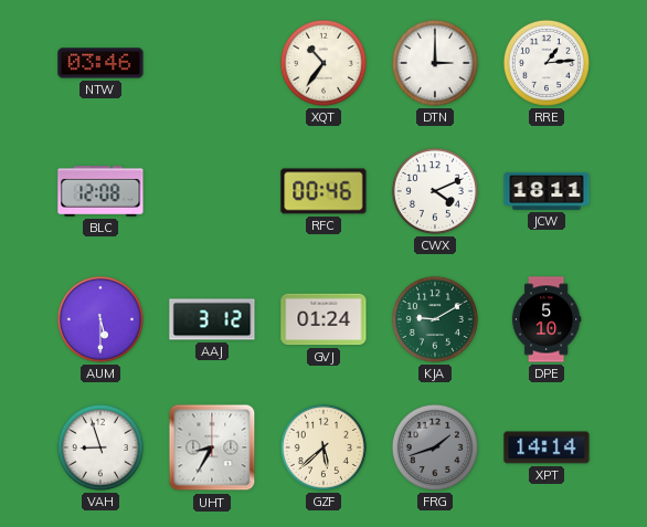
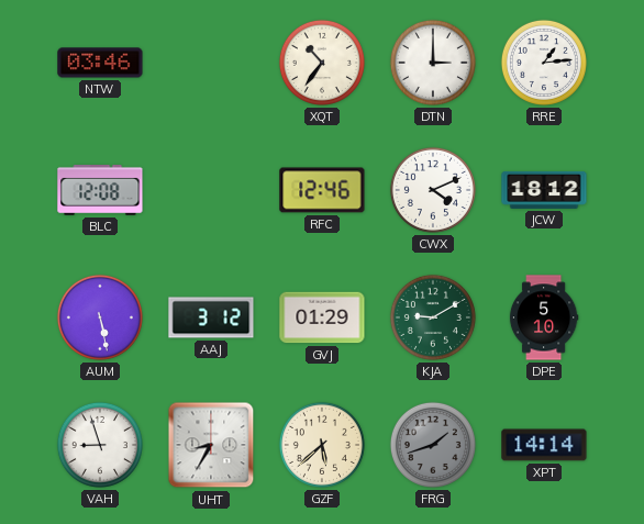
RFC: 00:46 -> 12:46 (322, 190)
JCW: 18:11 -> 18:12 (544, 190)
AUM: 5:30 -> 5:28 (100, 317)
GVJ: 01:24 -> 01:29 (322, 317)
